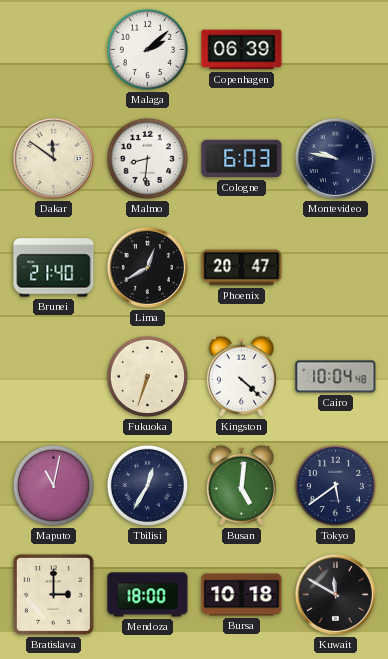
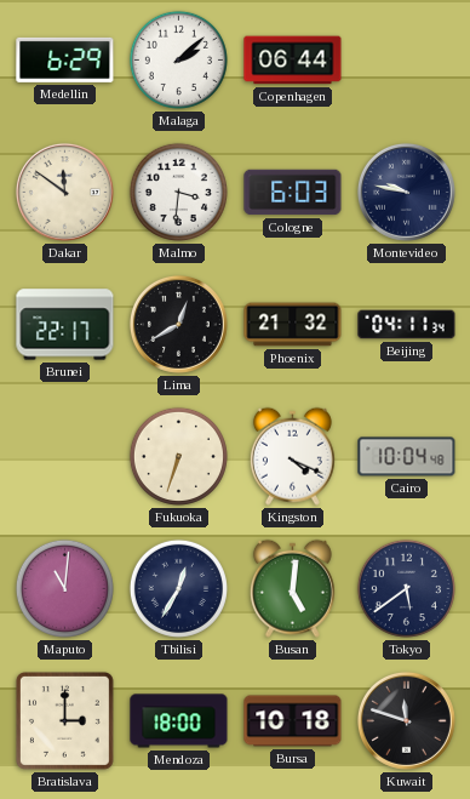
Medellin: none -> 6:29 (65, 59)
Copenhagen: 06:39 -> 06:44 (293, 61)
Malmo: 8:31 -> 3:31 (178, 192)
Brunei: 21:40 -> 22:17 (65, 325)
Phoenix: 20:47 -> 21:32 (293, 325)
Beijing: none -> 04:11 (407, 325)
Kingston: 4:22 -> 4:19 (292, 456)
Maputo: 11:02 -> 11:01 (64, 588)
Kuwait: 11:50 -> 11:48 (406, 720)
